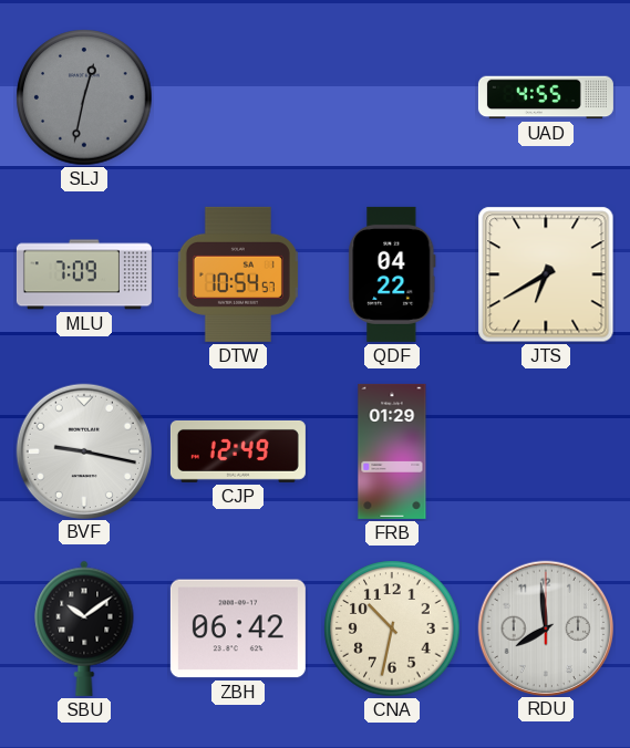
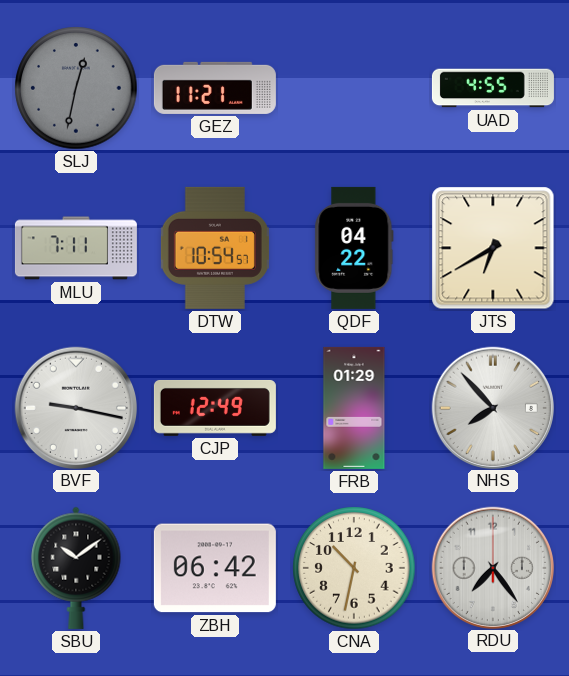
GEZ: none -> 11:21 (215, 88)
MLU: 7:09 -> 7:11 (76, 248)
NHS: none -> 7:53 (492, 407)
RDU: 7:59 -> 7:24 (492, 567)
